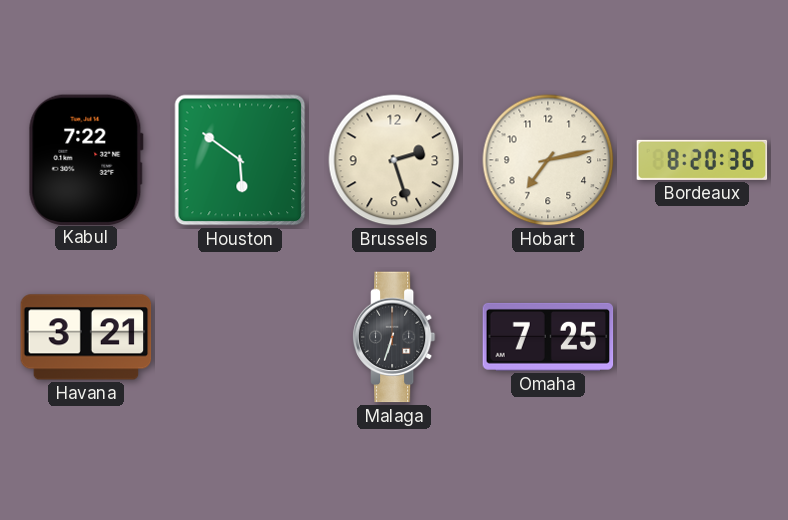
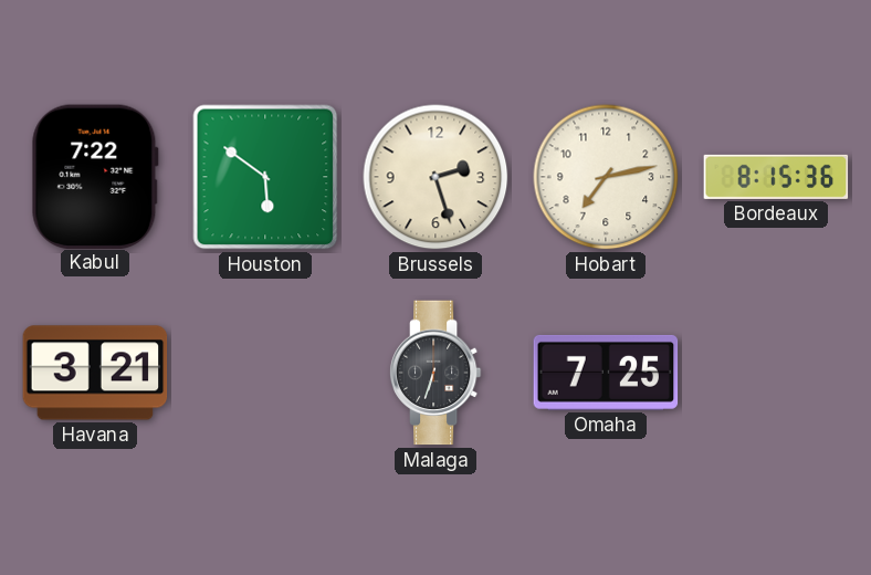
Bordeaux: 8:20 -> 8:15 (776, 177)
